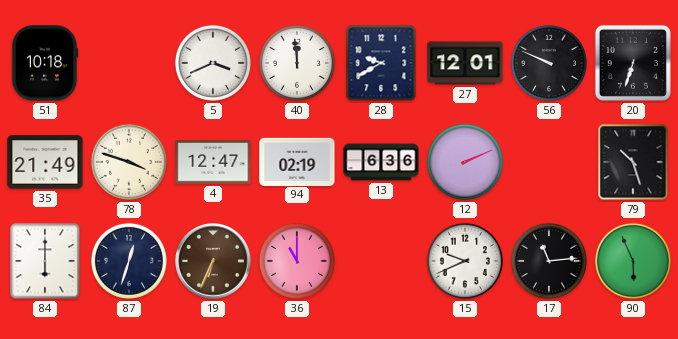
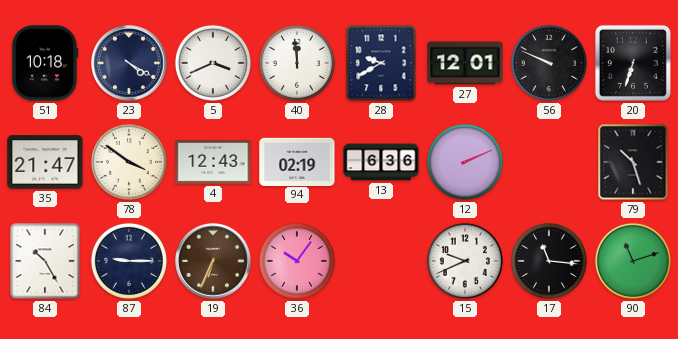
23: none -> 4:20 (129, 63)
35: 21:49 -> 21:47 (45, 162)
78: 3:48 -> 3:51 (129, 162)
4: 12:47 -> 12:43 (213, 162)
84: 6:00 -> 10:25 (45, 261)
87: 12:33 -> 9:15 (129, 261)
36: 11:00 -> 10:06 (297, 261)
17: 11:14 -> 11:16 (549, 261)
90: 5:56 -> 11:12 (633, 261)
